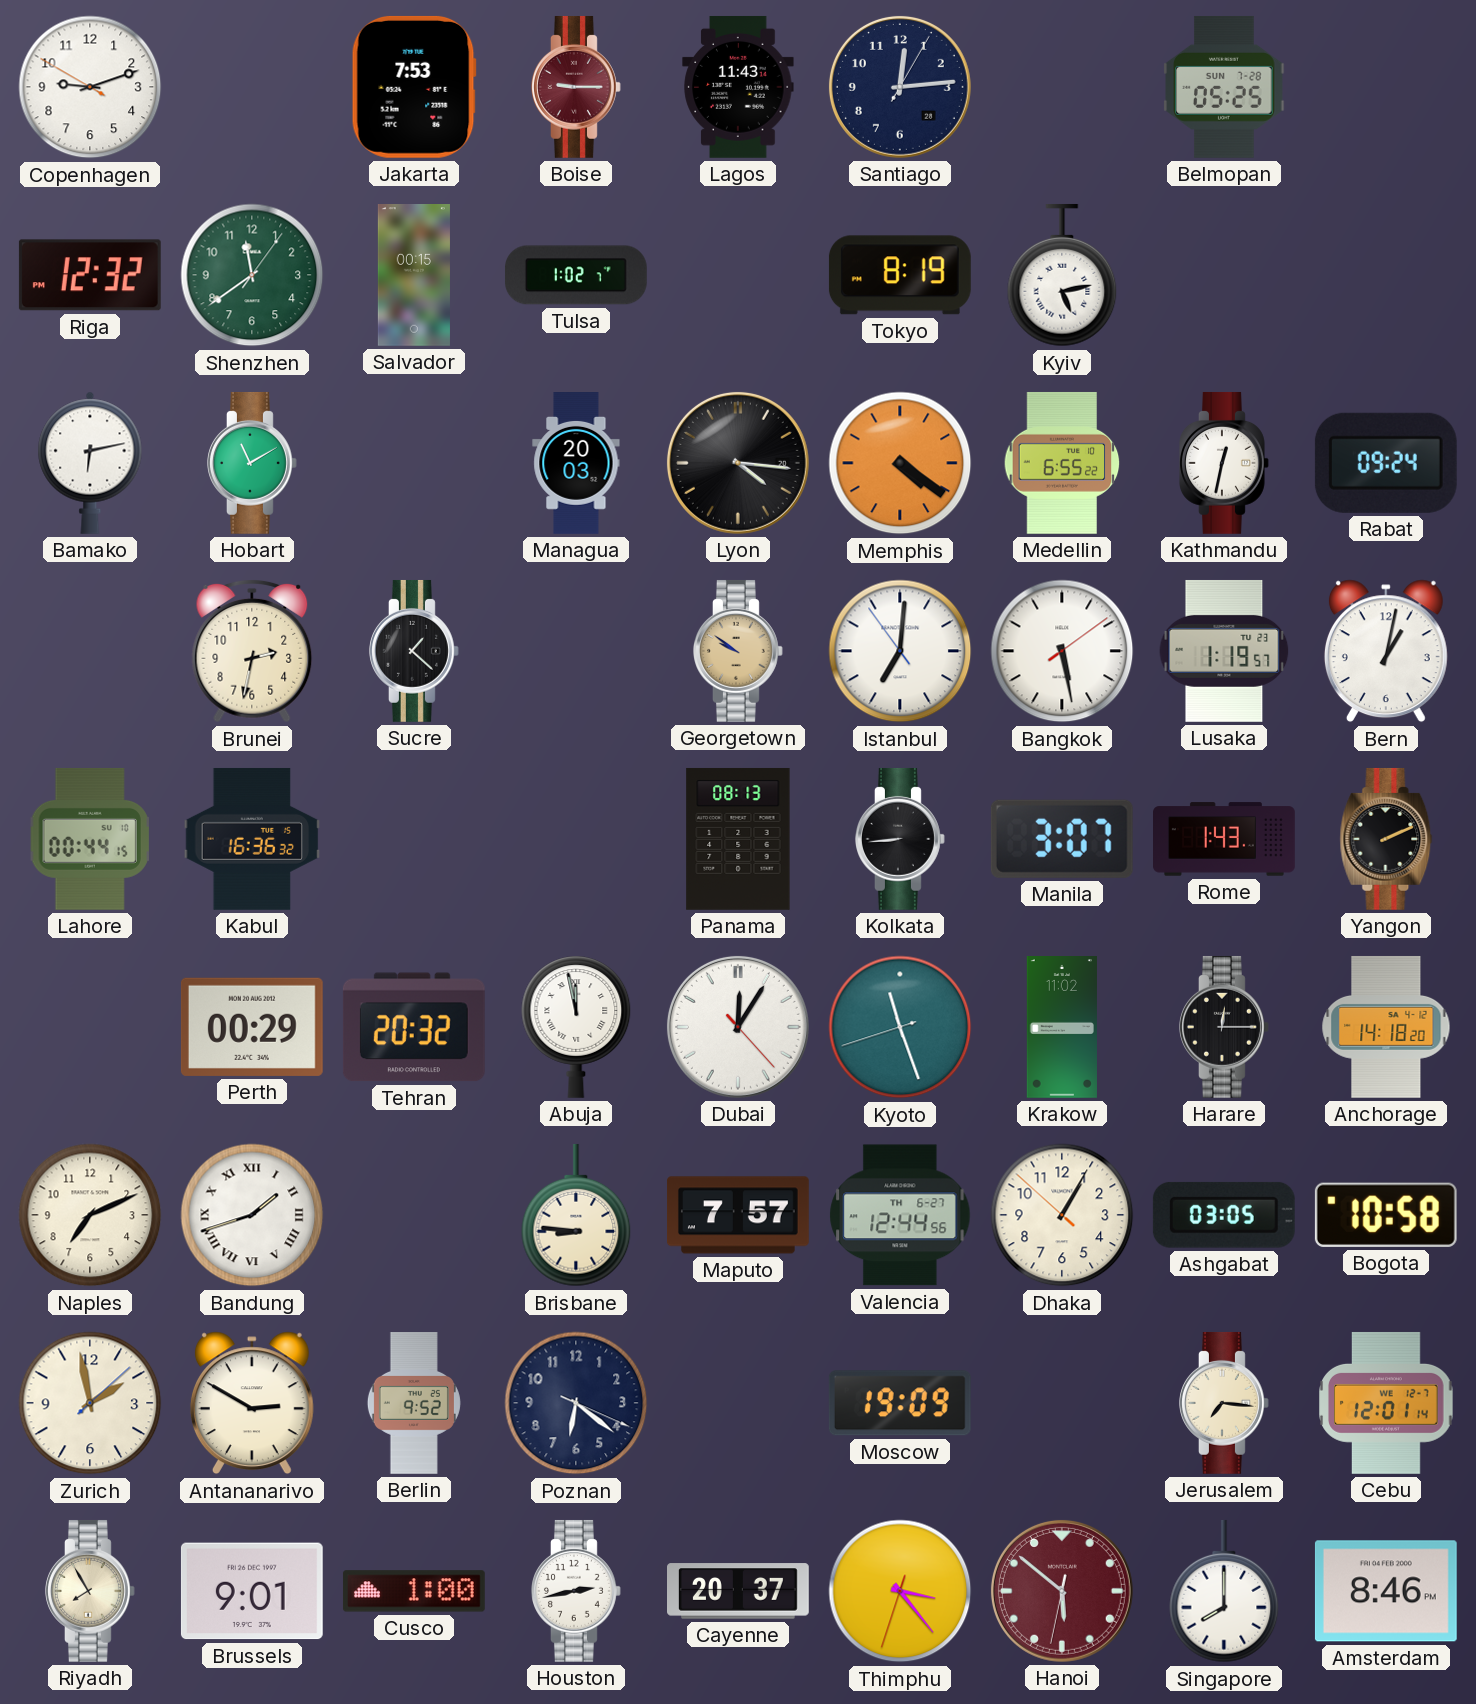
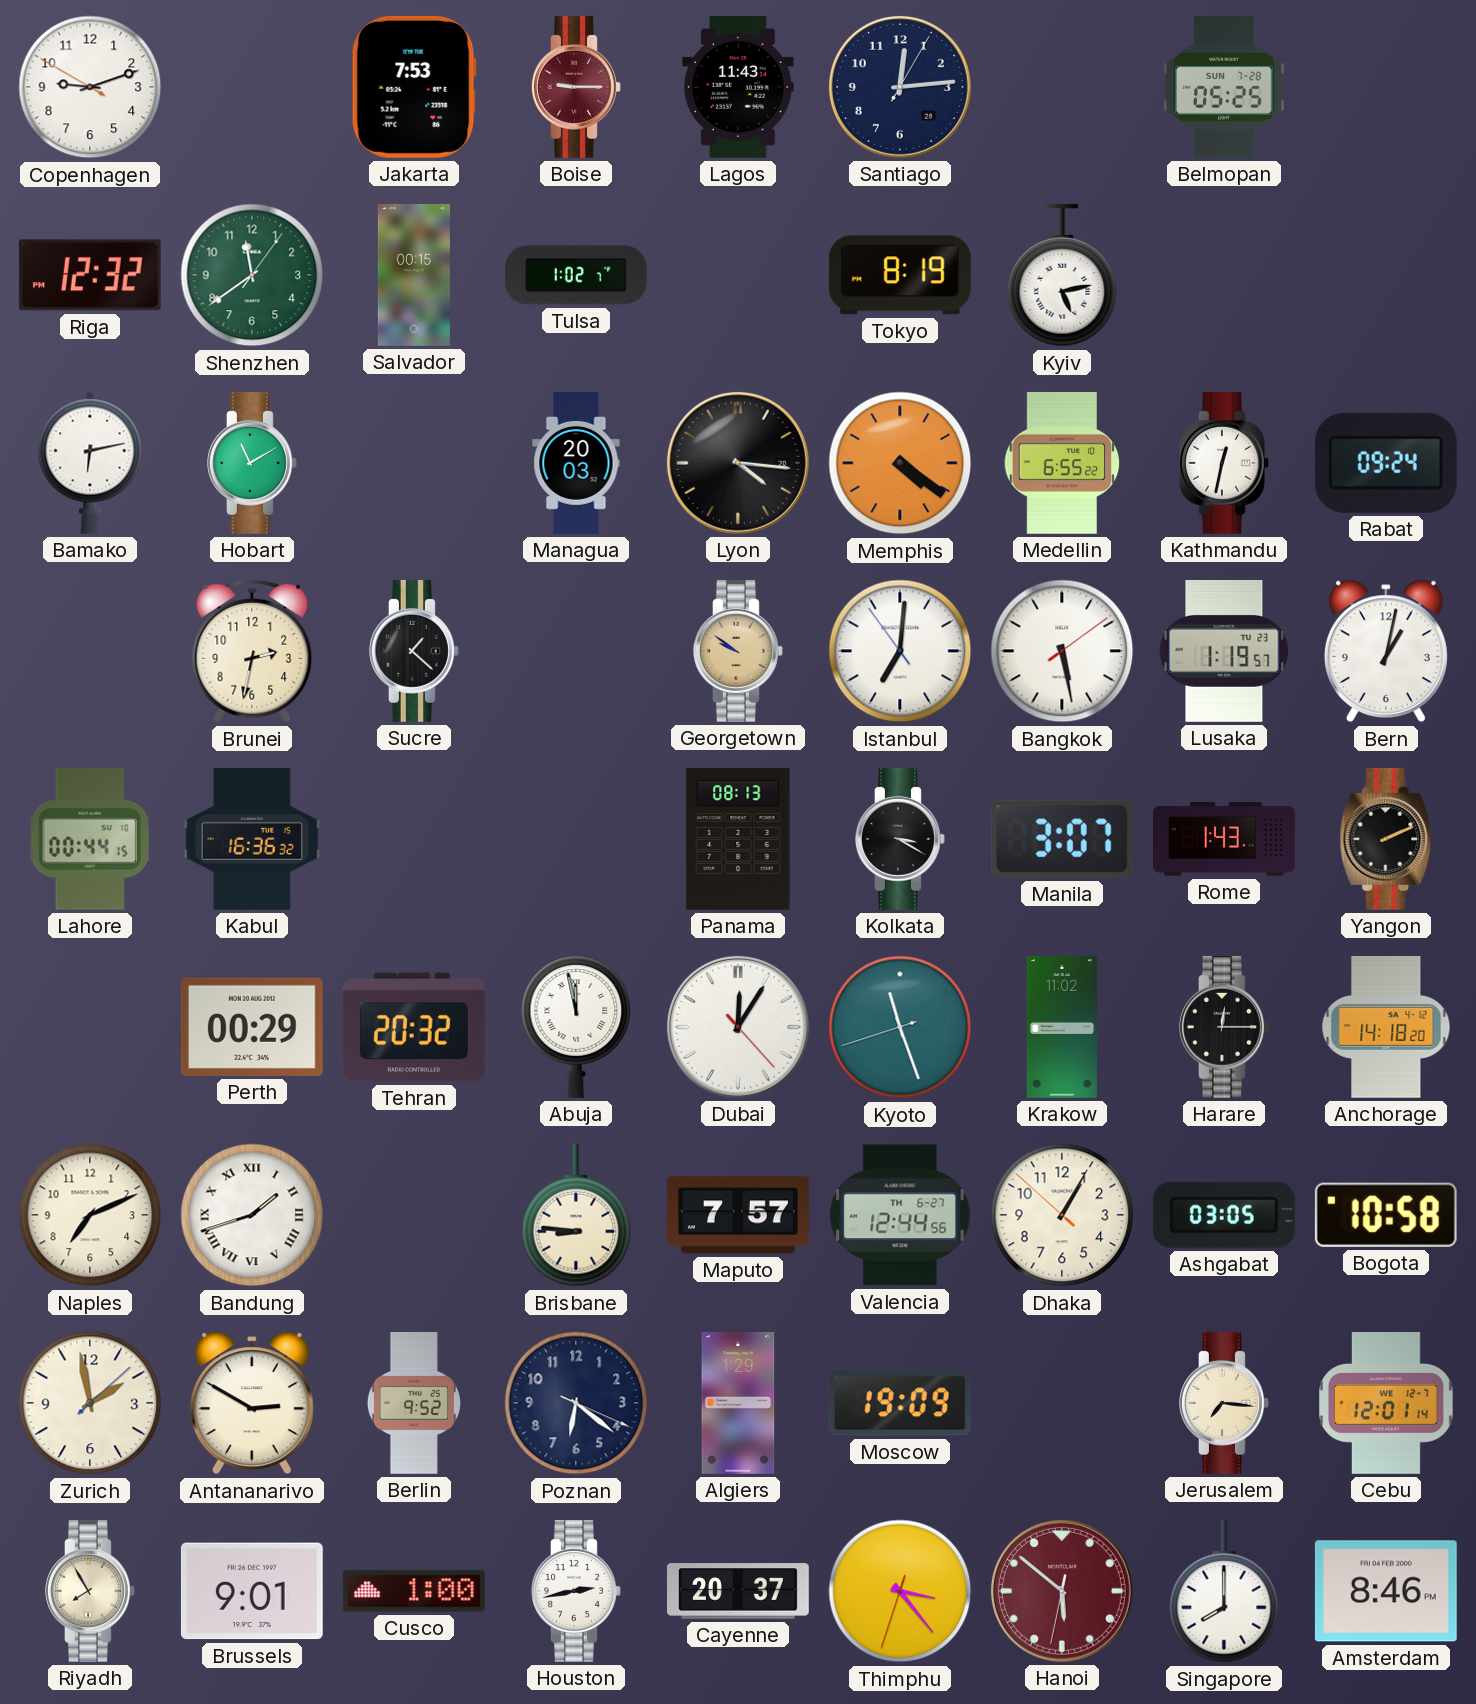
Kolkata: 8:44 -> 3:20 (901, 839)
Algiers: none -> 1:29 (738, 1404)
